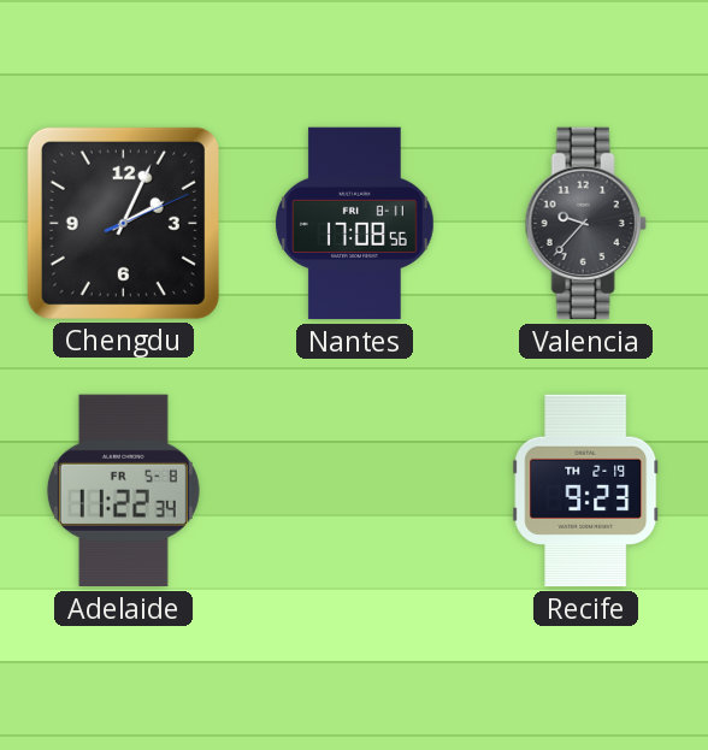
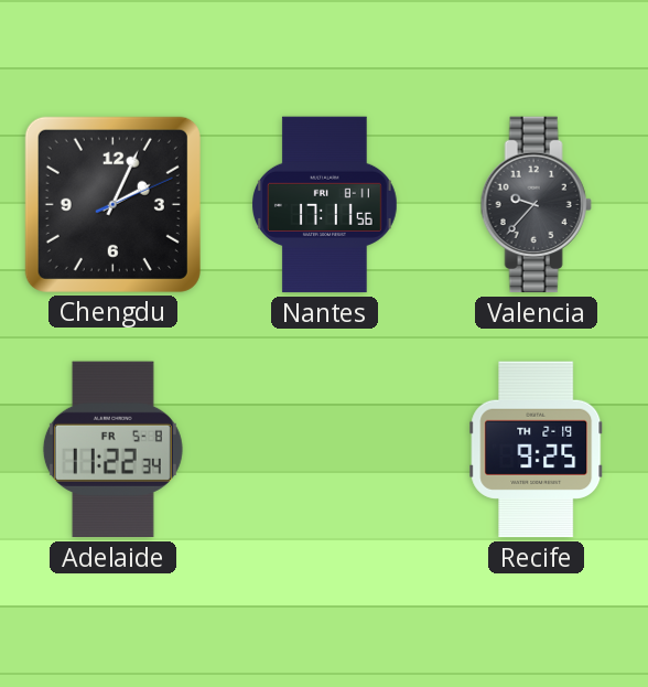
Nantes: 17:08 -> 17:11 (325, 205)
Recife: 9:23 -> 9:25 (537, 450)
